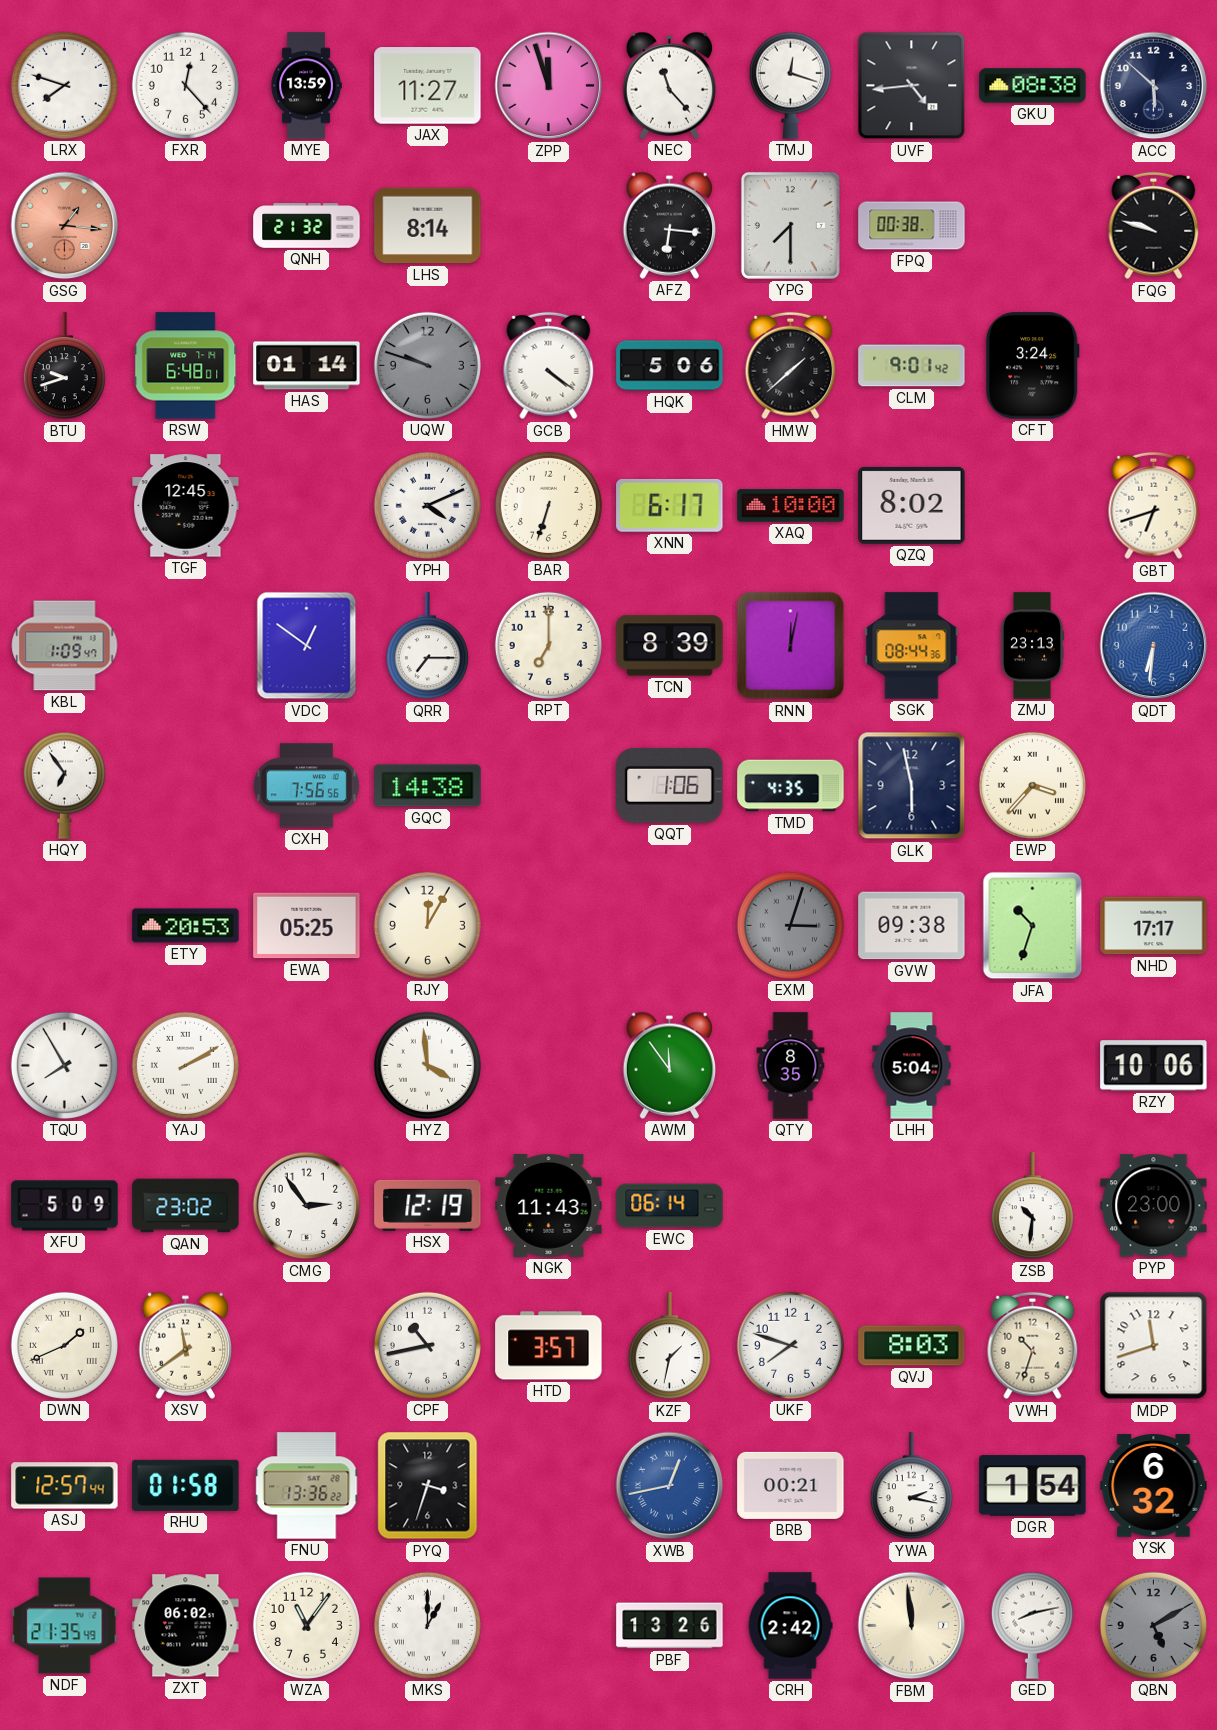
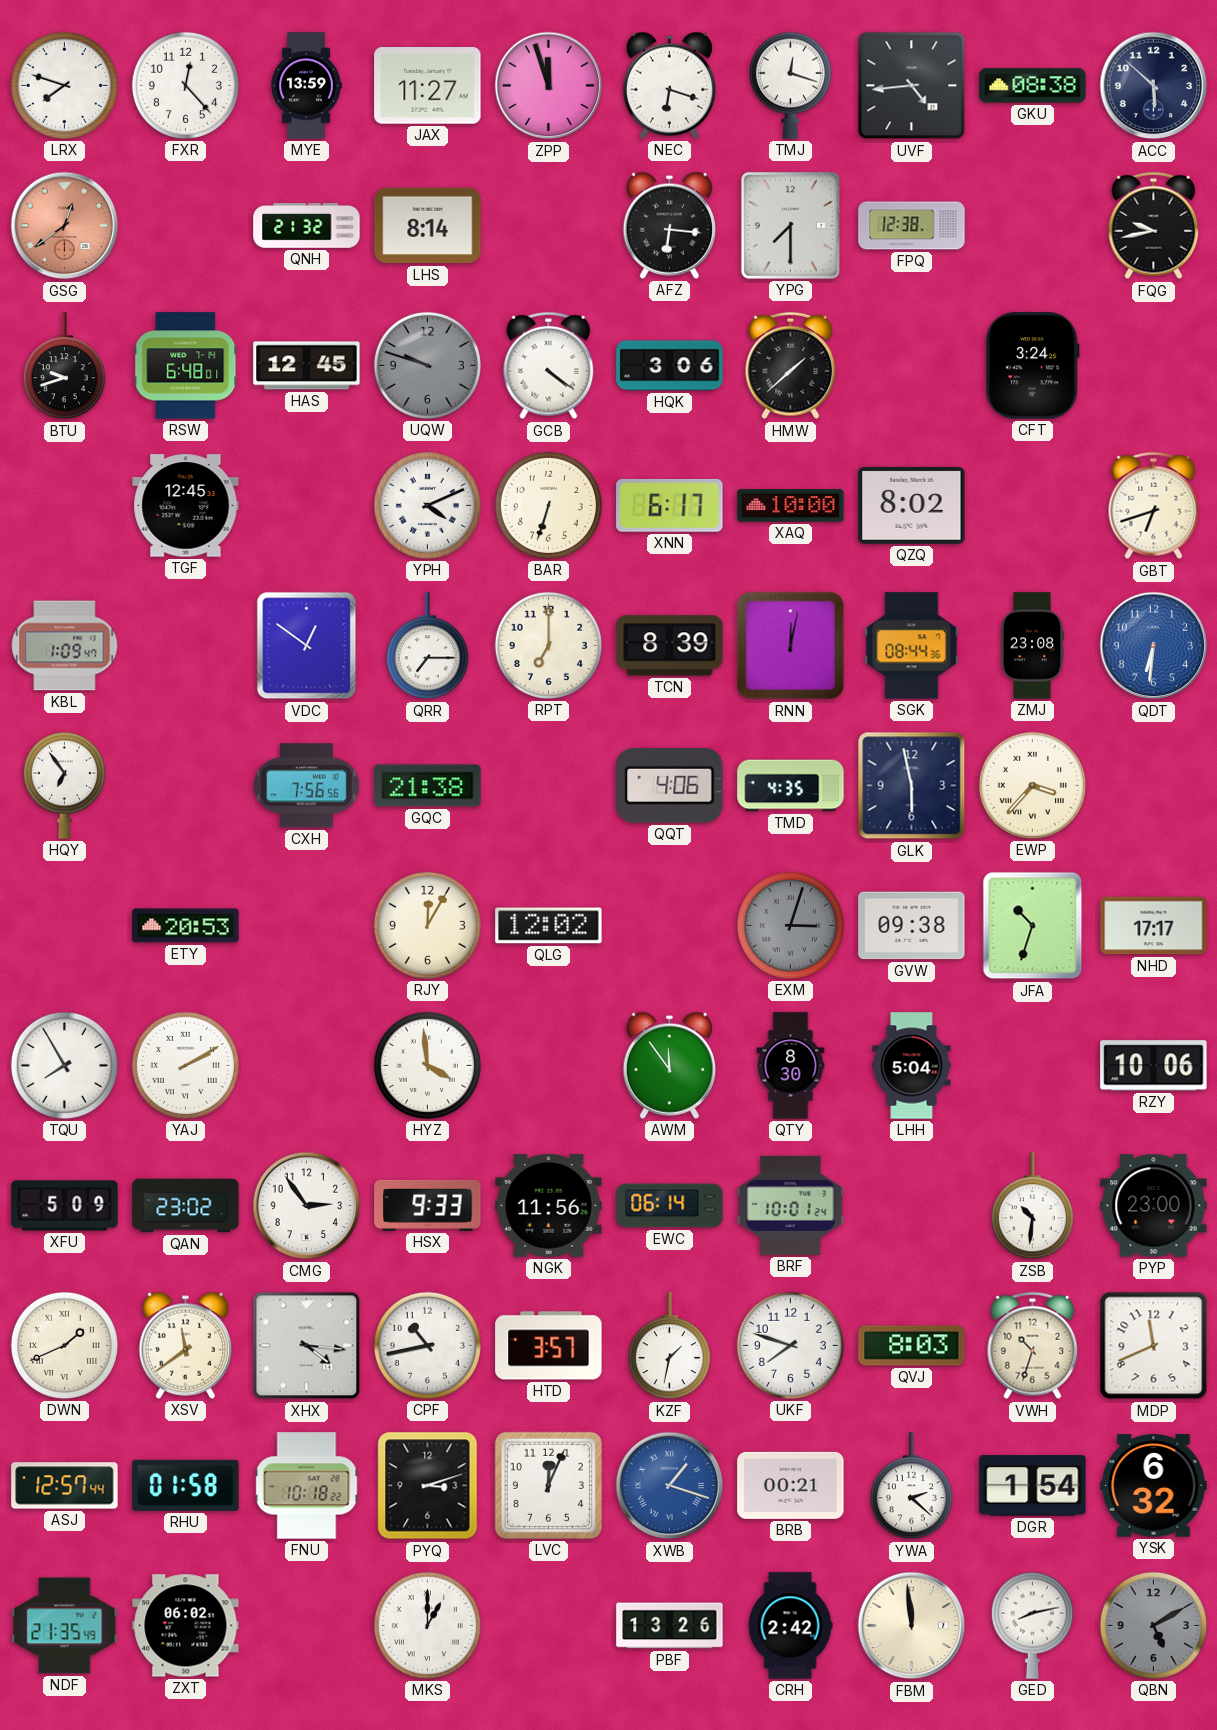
NEC: 11:23 -> 6:18 (669, 85)
GSG: 1:16 -> 12:39 (65, 226)
FPQ: 00:38 -> 12:38 (912, 226)
FQG: 9:48 -> 9:43 (1154, 226)
HAS: 01:14 -> 12:45 (307, 366)
HQK: 5:06 -> 3:06 (670, 366)
CLM: 9:01 -> none (912, 366)
ZMJ: 23:13 -> 23:08 (1032, 646)
GQC: 14:38 -> 21:38 (428, 786)
QQT: 1:06 -> 4:06 (670, 785)
EWA: 05:25 -> none (307, 926)
QLG: none -> 12:02 (549, 926)
QTY: 8:35 -> 8:30 (791, 1066)
HSX: 12:19 -> 9:33 (428, 1205)
NGK: 11:43 -> 11:56 (549, 1206)
BRF: none -> 10:01 (791, 1205)
XHX: none -> 4:16 (307, 1346)
MDP: 11:42 -> 11:41 (1154, 1346)
FNU: 13:36 -> 10:18 (307, 1486)
PYQ: 3:33 -> 3:12 (428, 1486)
LVC: none -> 12:04 (548, 1485)
XWB: 12:43 -> 1:18 (670, 1486)
YWA: 2:17 -> 2:22 (911, 1486)
WZA: 11:06 -> none (306, 1625)
